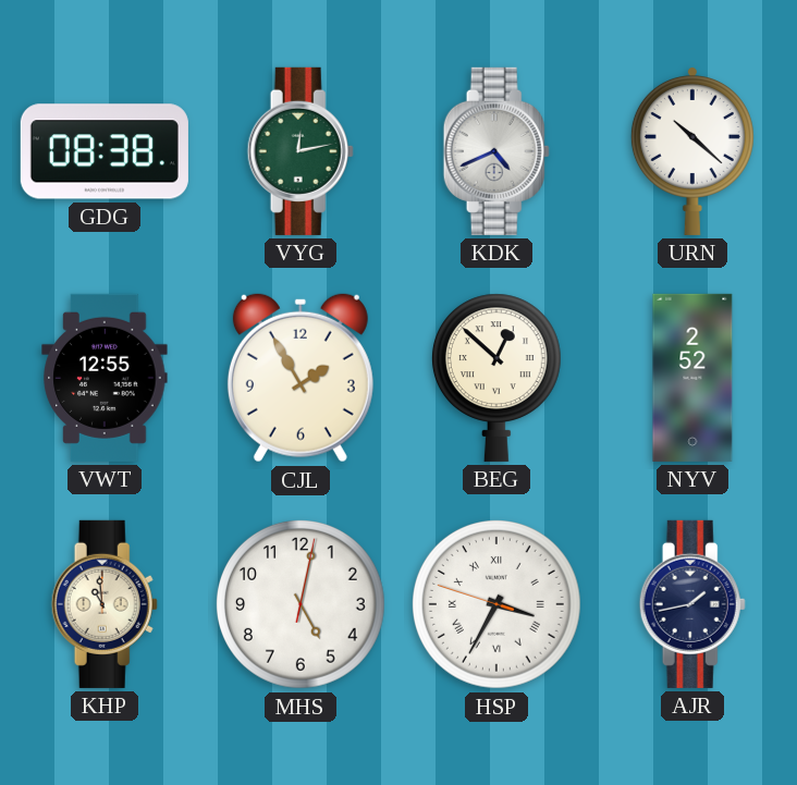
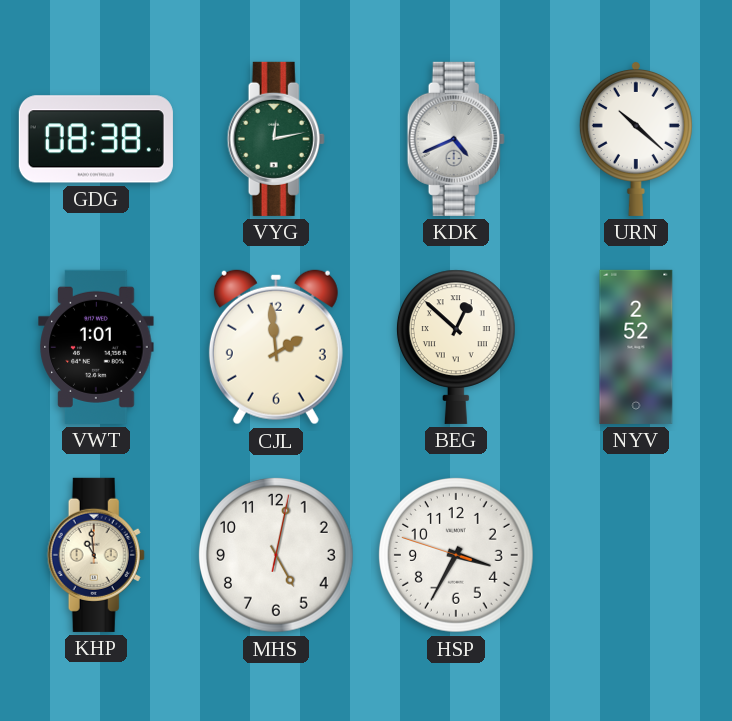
VWT: 12:55 -> 1:01 (96, 347)
CJL: 1:55 -> 1:59 (276, 347)
HSP numerals: Roman -> Arabic (457, 556)
AJR: 1:43 -> none (692, 604)
